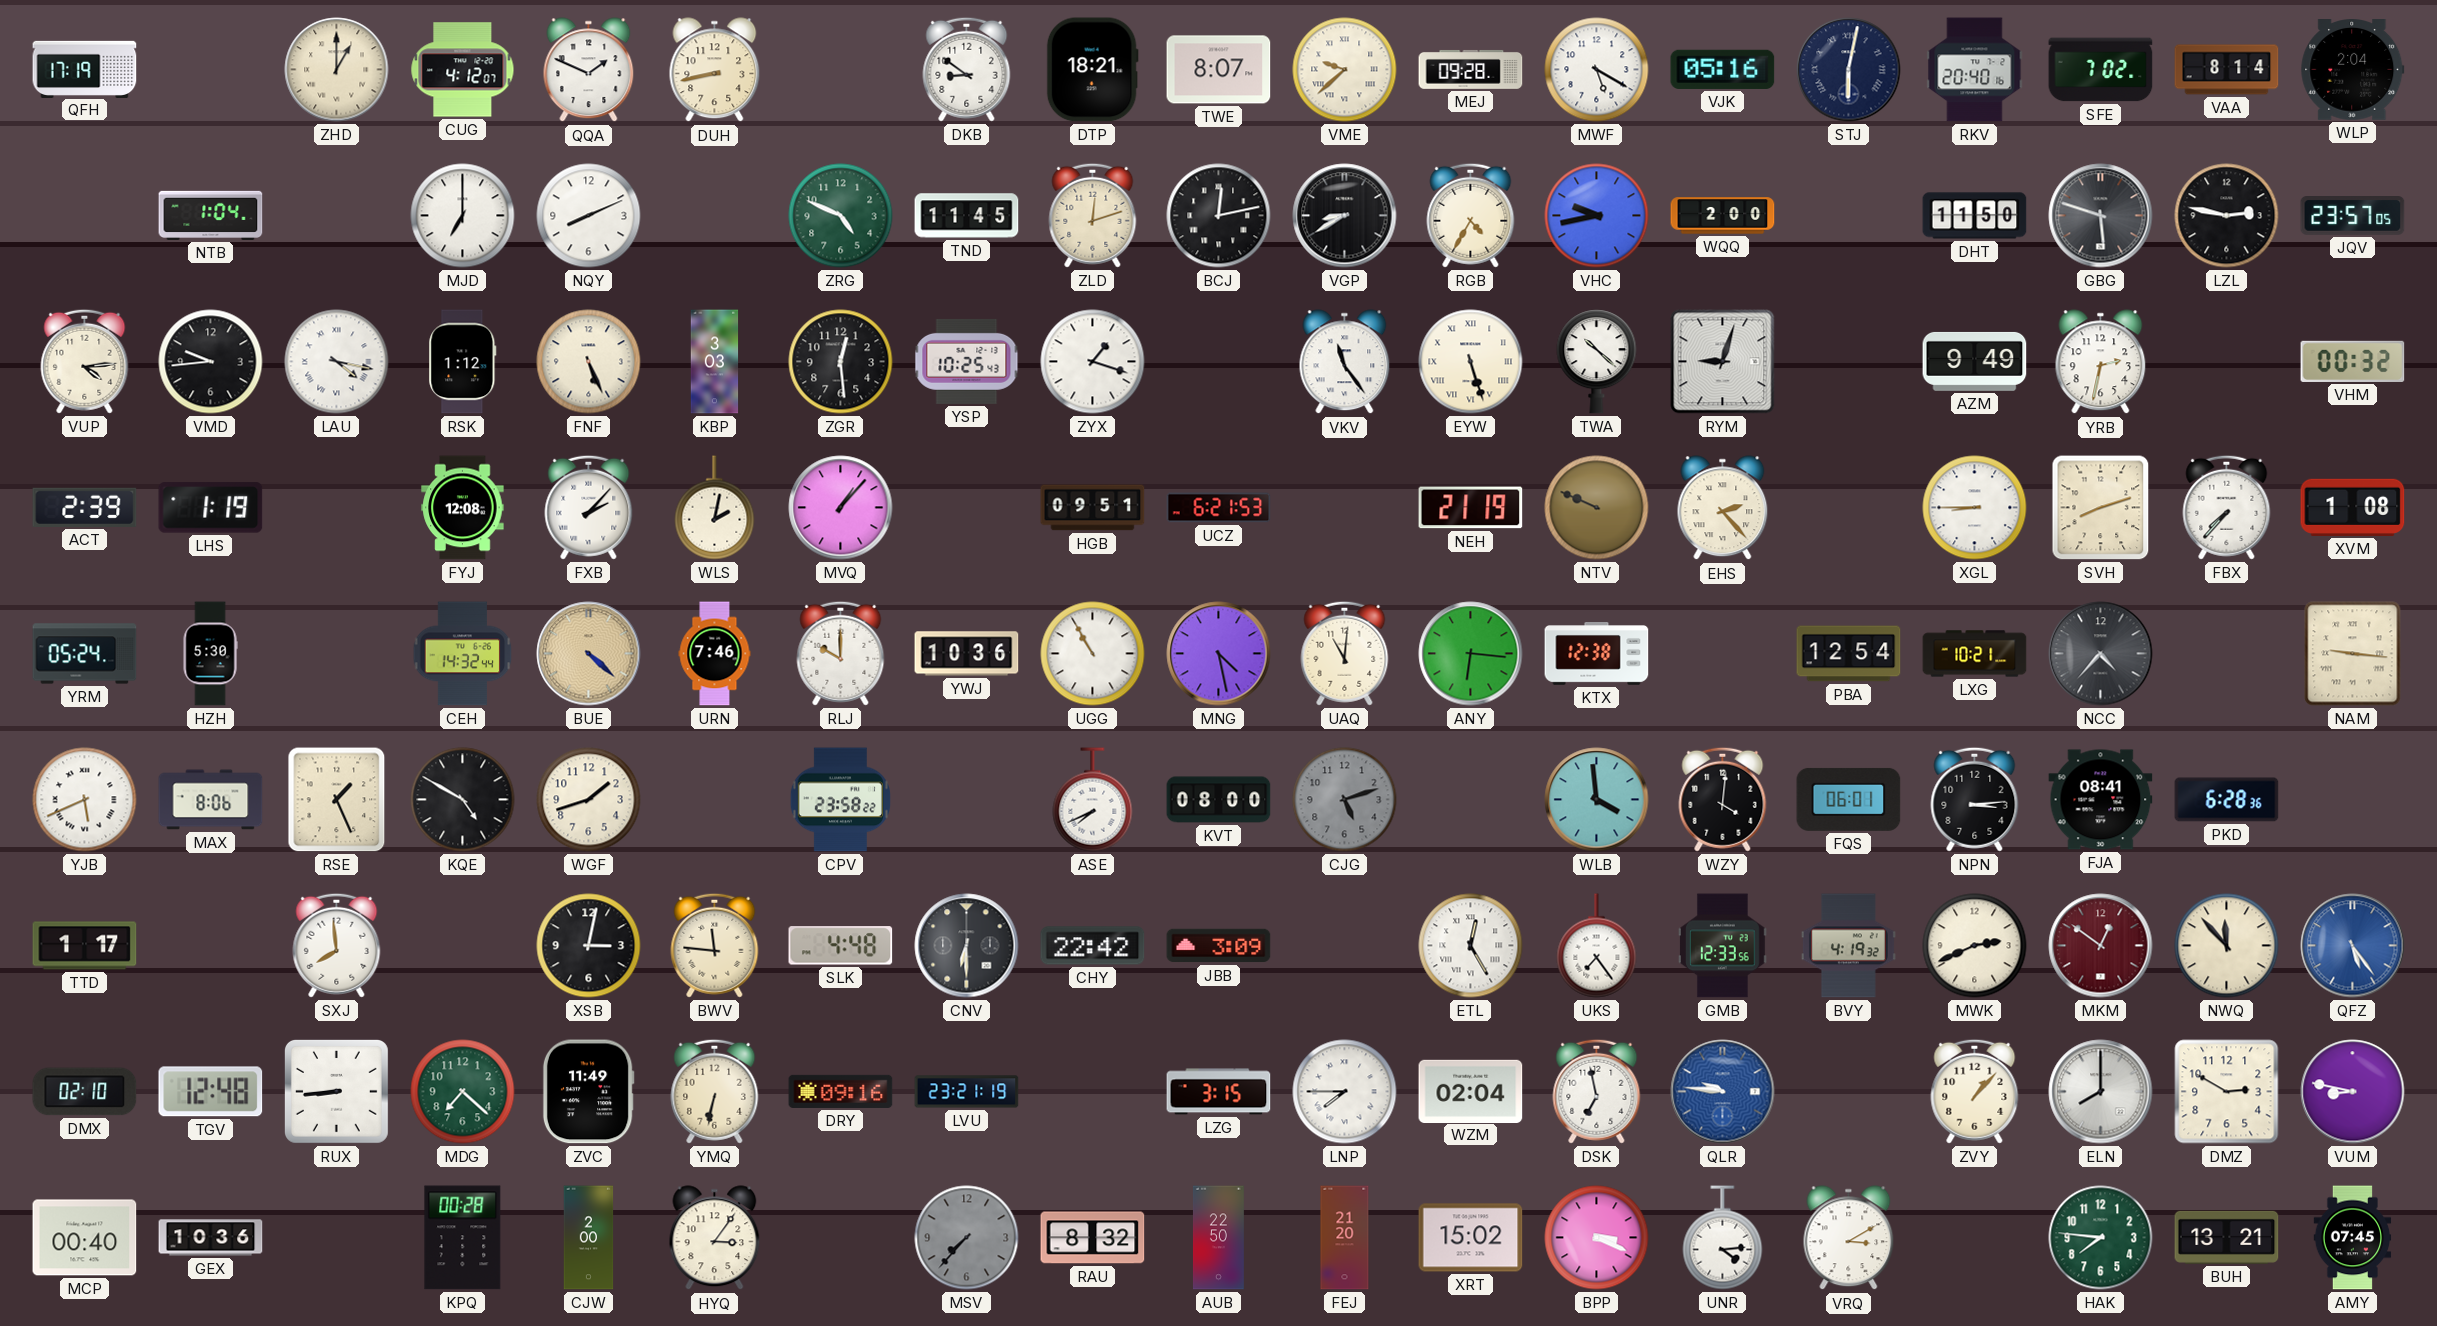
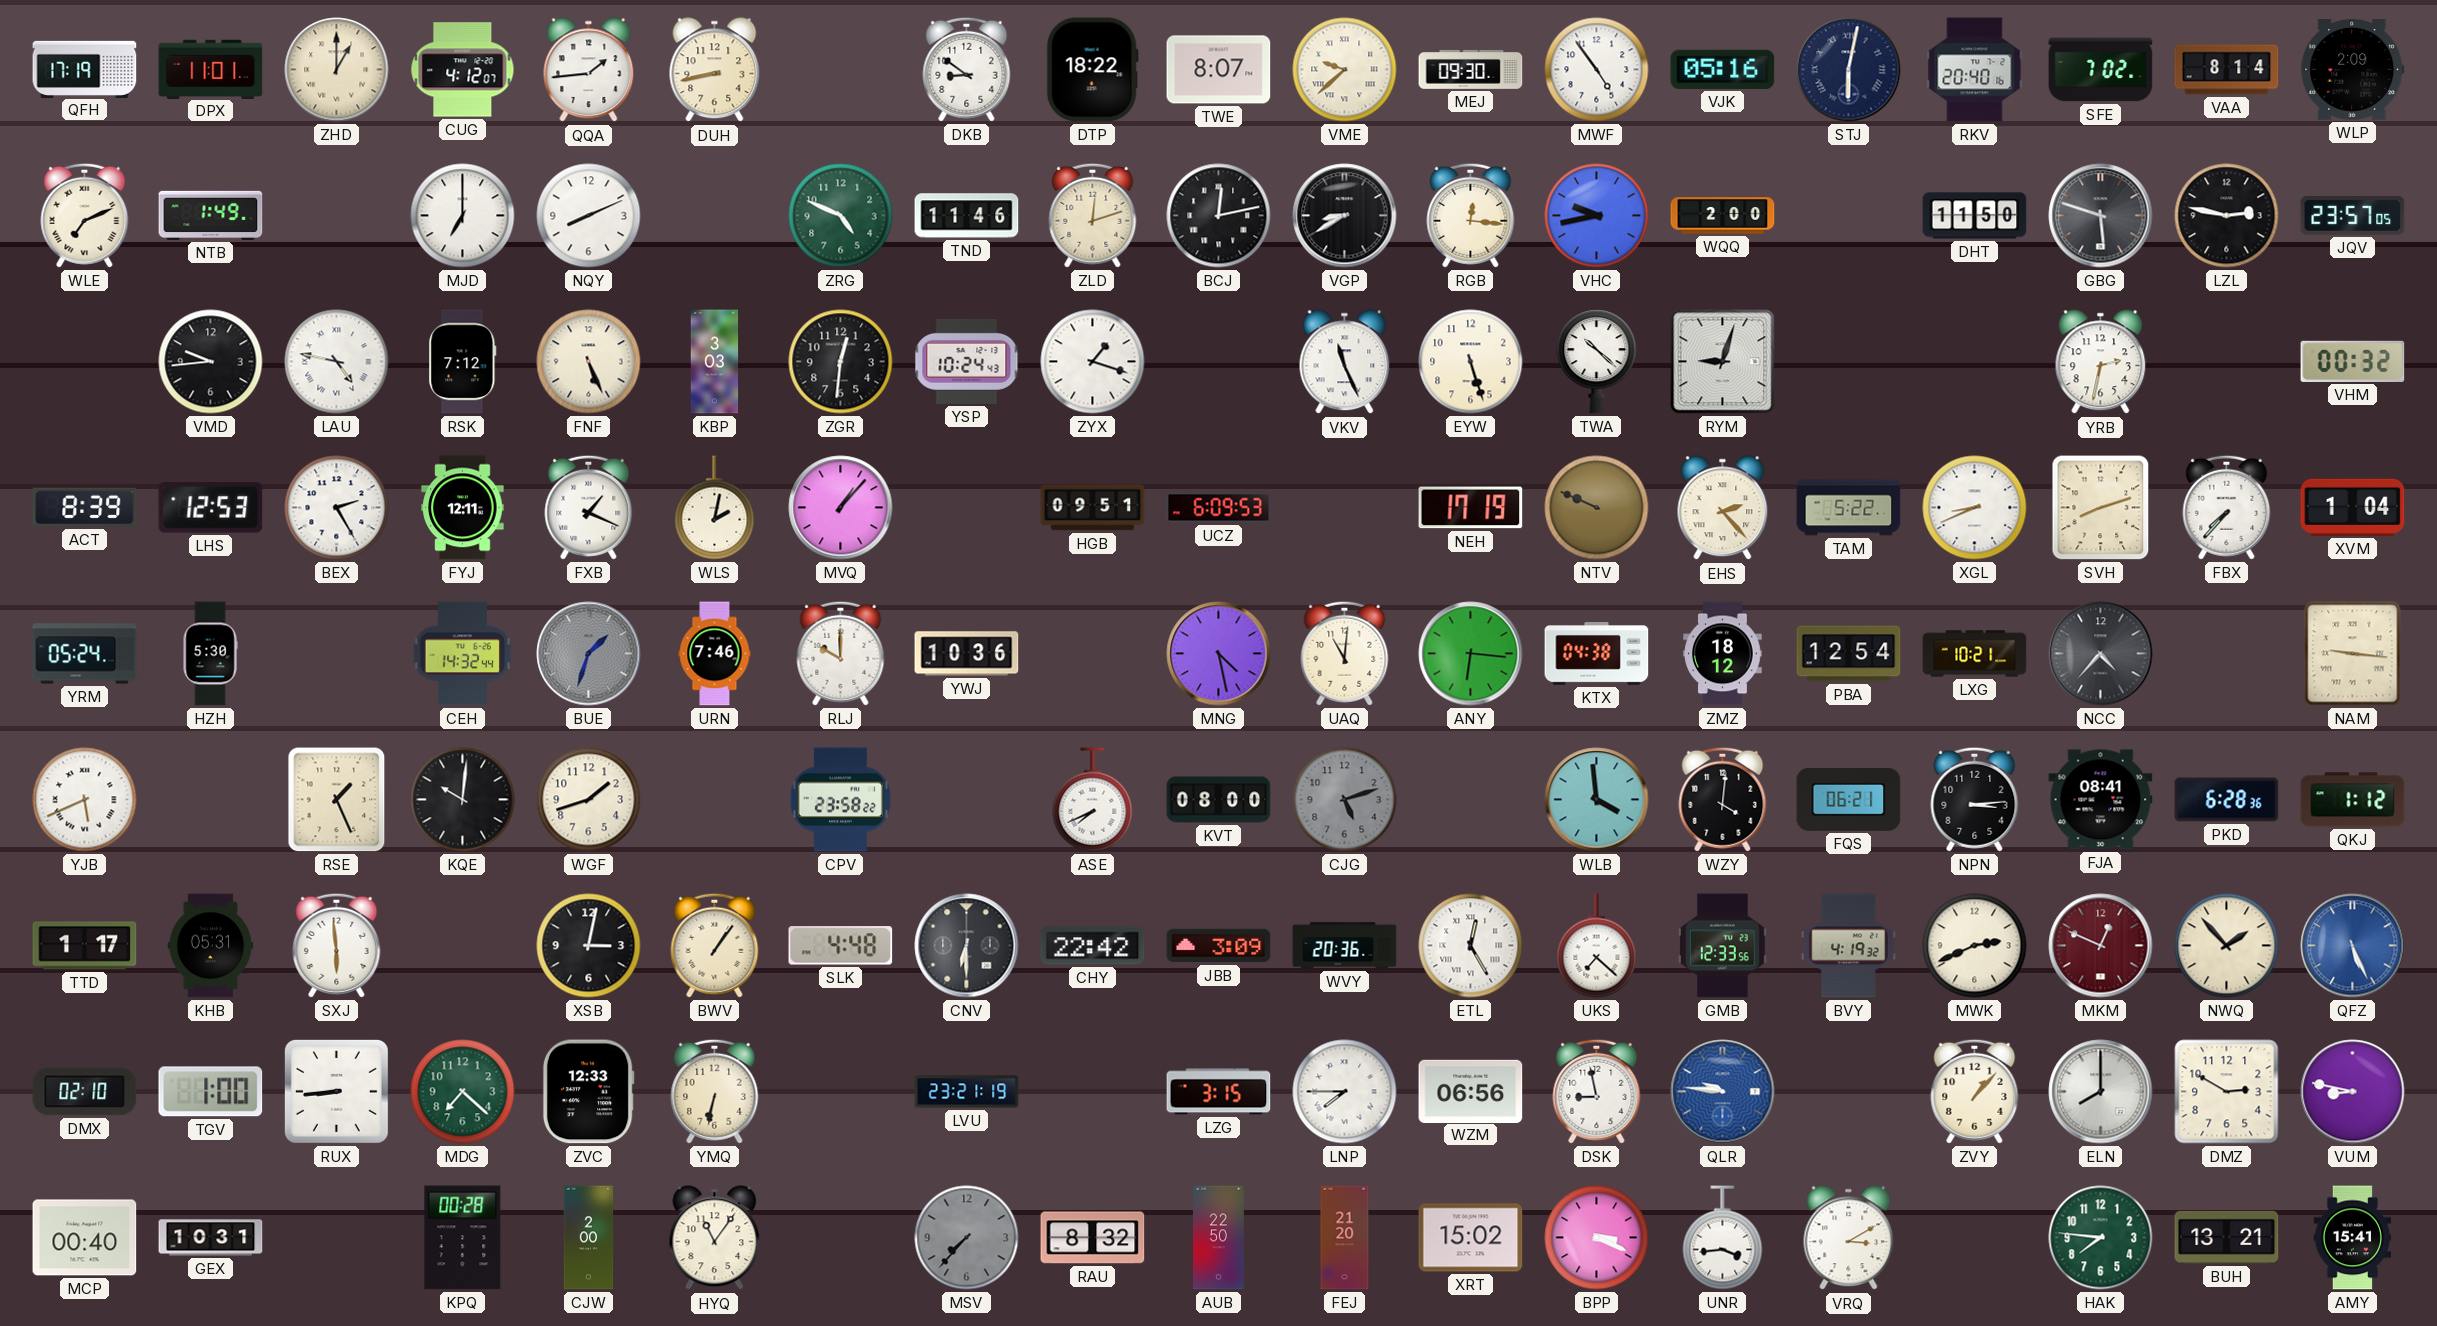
DPX: none -> 11:01 (211, 69)
QQA: 1:49 -> 1:44 (589, 70)
DTP: 18:21 -> 18:22 (1092, 70)
MEJ: 09:28 -> 09:30 (1471, 69)
MWF: 5:20 -> 4:54 (1597, 70)
WLP: 2:04 -> 2:09 (2353, 70)
WLE: none -> 7:11 (85, 215)
NTB: 1:04 -> 1:49 (211, 215)
TND: 11:45 -> 11:46 (967, 216)
RGB: 4:35 -> 12:16 (1471, 215)
VUP: 4:14 -> none (85, 361)
LAU: 4:17 -> 4:47 (337, 362)
RSK: 1:12 -> 7:12 (463, 362)
ZGR: 12:29 -> 12:31 (841, 362)
YSP: 10:25 -> 10:24 (967, 361)
VKV: 11:24 -> 11:26 (1345, 362)
EYW numerals: Roman -> Arabic (1471, 362)
AZM: 9:49 -> none (1975, 361)
ACT: 2:39 -> 8:39 (85, 507)
LHS: 1:19 -> 12:53 (211, 508)
BEX: none -> 2:25 (337, 508)
FYJ: 12:08 -> 12:11 (463, 508)
FXB: 2:07 -> 1:19 (589, 507)
UCZ: 6:21 -> 6:09 (1219, 508)
NEH: 21:19 -> 17:19 (1471, 508)
TAM: none -> 5:22 (1849, 508)
XGL: 8:45 -> 8:41 (1975, 508)
XVM: 1:08 -> 1:04 (2353, 507)
BUE: 4:22 -> 1:33 (589, 654)
BUE dial: champagne -> grey (589, 654)
UGG: 10:55 -> none (1093, 654)
KTX: 12:38 -> 04:38 (1597, 654)
ZMZ: none -> 18:12 (1723, 654)
MAX: 8:06 -> none (211, 800)
KQE: 4:50 -> 10:01 (463, 800)
FQS: 06:01 -> 06:21 (1849, 799)
QKJ: none -> 1:12 (2353, 800)
KHB: none -> 05:31 (211, 946)
SXJ: 7:59 -> 5:59 (337, 945)
BWV: 11:46 -> 1:06 (715, 945)
WVY: none -> 20:36 (1345, 946)
UKS: 7:24 -> 7:22 (1597, 946)
MKM: 12:51 -> 12:49 (2101, 946)
NWQ: 11:53 -> 1:53 (2227, 946)
QFZ: 5:24 -> 5:26 (2353, 946)
TGV: 12:48 -> 1:00 (211, 1092)
ZVC: 11:49 -> 12:33 (588, 1092)
DRY: 09:16 -> none (841, 1091)
WZM: 02:04 -> 06:56 (1471, 1091)
DSK: 6:58 -> 8:58 (1597, 1091)
GEX: 10:36 -> 10:31 (211, 1238)
HYQ: 3:06 -> 11:06 (715, 1238)
UNR: 4:14 -> 3:44 (1723, 1238)
AMY: 07:45 -> 15:41 (2353, 1238)
